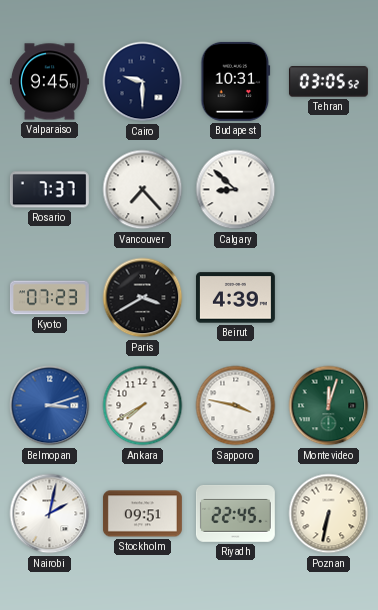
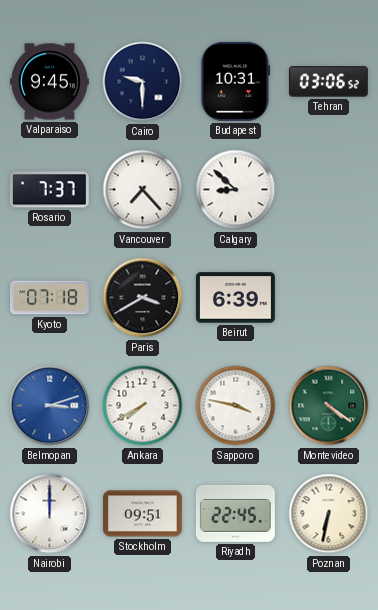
Tehran: 03:05 -> 03:06 (328, 82)
Kyoto: 07:23 -> 07:18 (49, 298)
Beirut: 4:39 -> 6:39 (235, 298)
Montevideo: 12:03 -> 4:21 (329, 406)
Nairobi: 2:02 -> 12:00 (50, 514)
